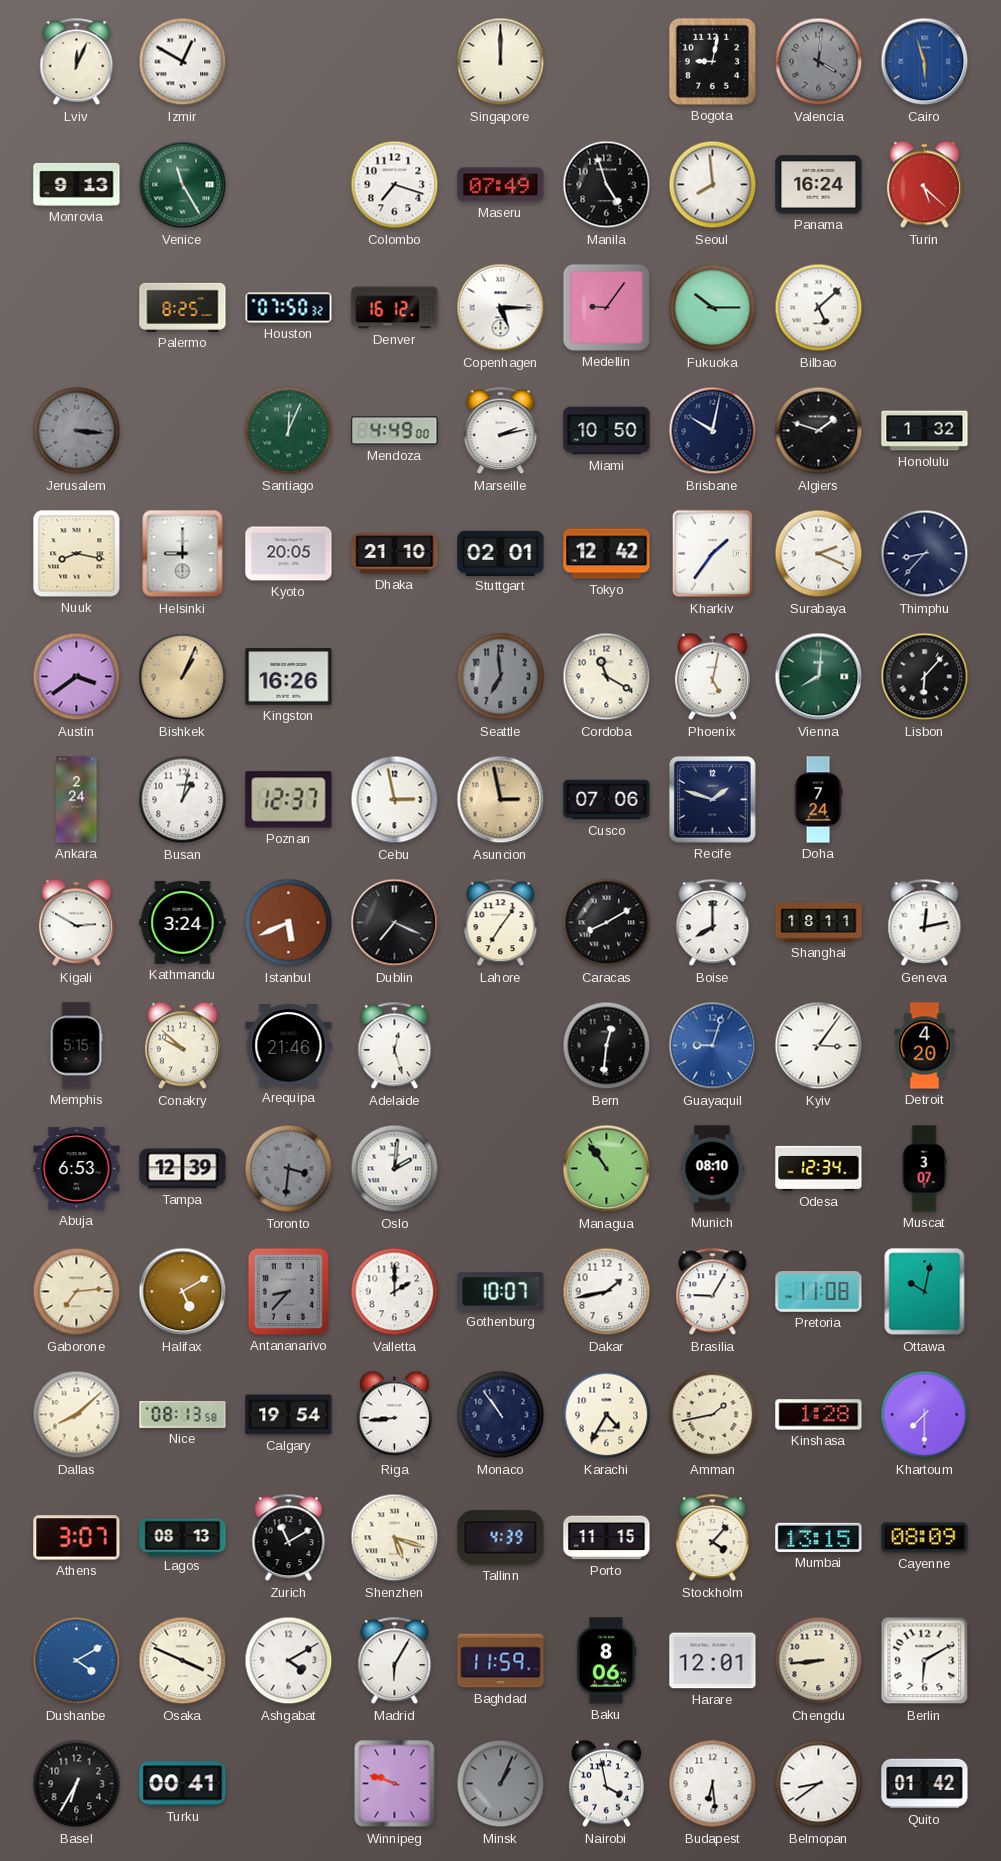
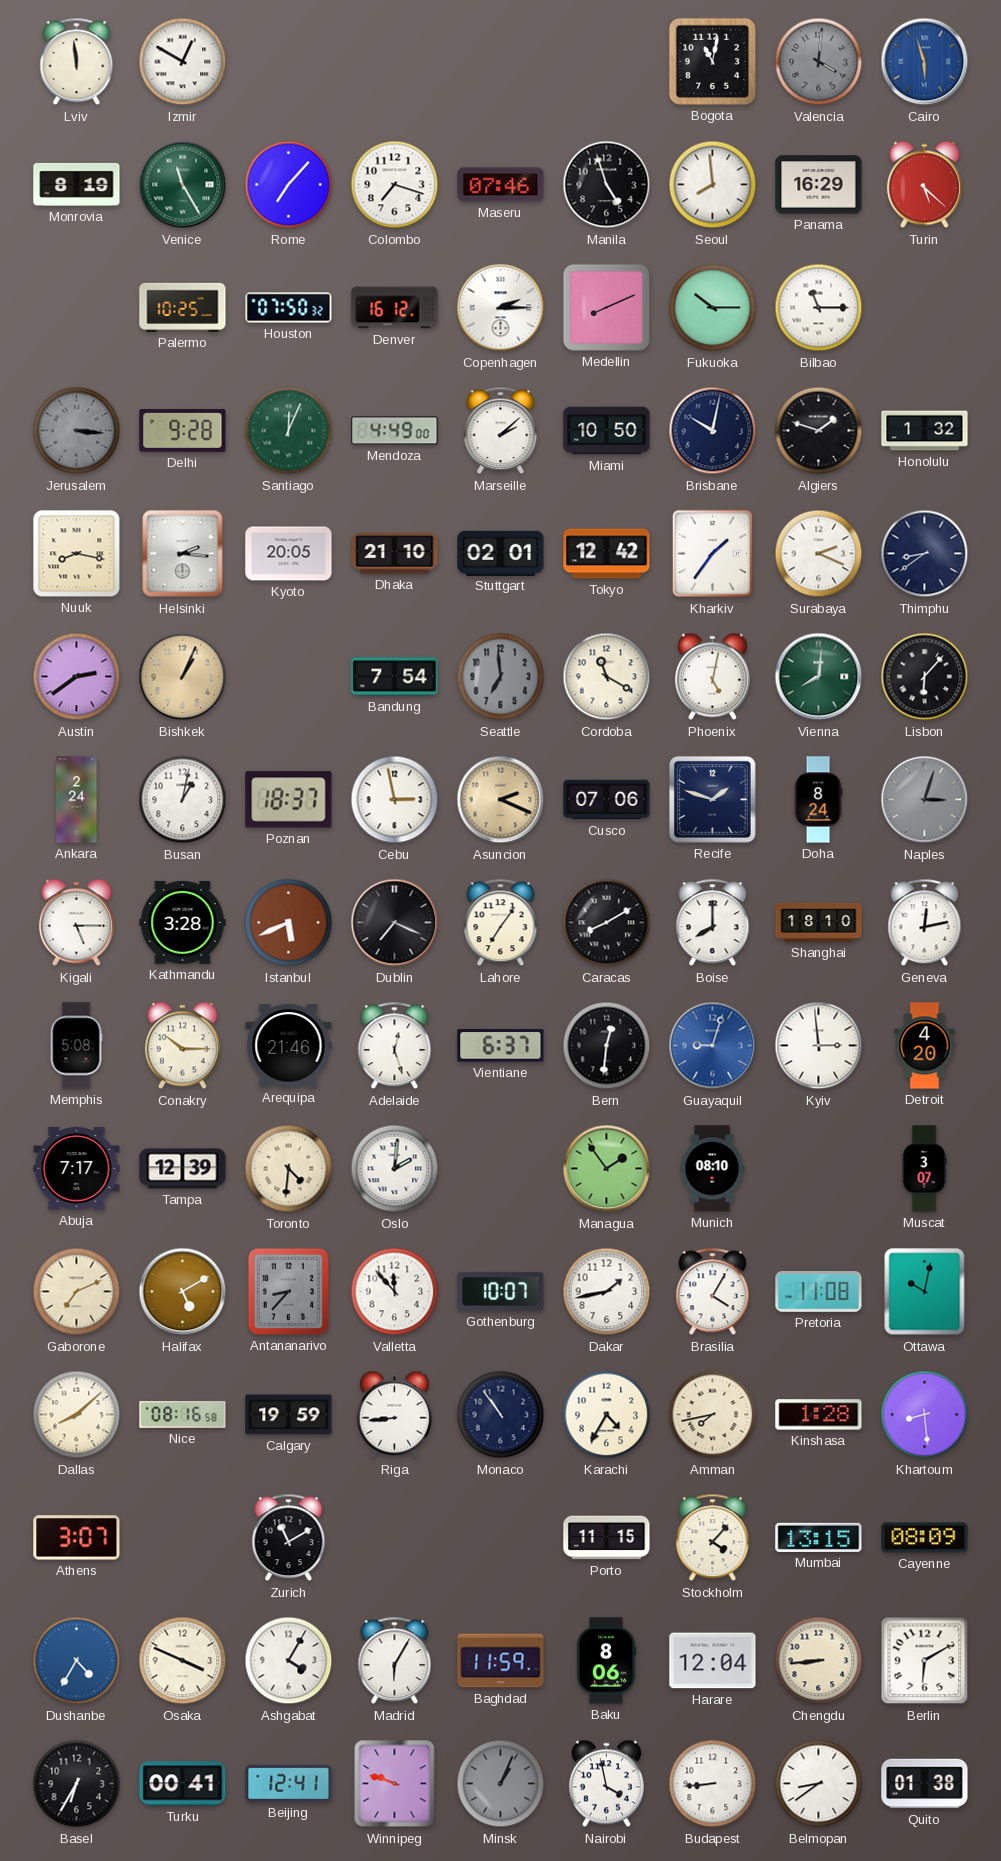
Lviv: 12:04 -> 11:59 (77, 62)
Singapore: 12:00 -> none (501, 62)
Bogota: 9:02 -> 11:02 (712, 61)
Monrovia: 9:13 -> 8:19 (77, 184)
Rome: none -> 7:07 (289, 185)
Maseru: 07:49 -> 07:46 (501, 185)
Panama: 16:24 -> 16:29 (819, 185)
Palermo: 8:25 -> 10:25 (183, 307)
Copenhagen: 5:15 -> 2:15 (501, 308)
Medellin: 9:06 -> 8:11 (606, 307)
Bilbao: 5:08 -> 11:15 (819, 308)
Delhi: none -> 9:28 (183, 431)
Marseille: 2:13 -> 2:08 (501, 431)
Helsinki: 9:00 -> 2:16 (183, 554)
Thimphu: 8:37 -> 8:39 (925, 554)
Austin: 3:39 -> 2:39 (77, 677)
Kingston: 16:26 -> none (289, 677)
Bandung: none -> 7:54 (395, 677)
Poznan: 12:37 -> 18:37 (289, 800)
Asuncion: 2:58 -> 2:19 (501, 800)
Doha: 7:24 -> 8:24 (818, 800)
Naples: none -> 3:03 (925, 800)
Kigali: 2:50 -> 5:15 (76, 923)
Kathmandu: 3:24 -> 3:28 (183, 922)
Shanghai: 18:11 -> 18:10 (819, 922)
Memphis: 5:15 -> 5:08 (76, 1046)
Conakry: 9:52 -> 10:15 (182, 1046)
Vientiane: none -> 6:37 (501, 1046)
Kyiv: 3:06 -> 2:59 (819, 1046)
Abuja: 6:53 -> 7:17 (77, 1169)
Toronto: 3:31 -> 4:31 (289, 1169)
Toronto dial: grey -> cream (289, 1169)
Managua: 10:54 -> 1:54 (607, 1169)
Odesa: 12:34 -> none (819, 1168)
Gaborone: 7:14 -> 7:11 (77, 1292)
Valletta: 2:00 -> 11:53 (395, 1292)
Brasilia: 9:05 -> 4:05 (713, 1292)
Nice: 08:13 -> 08:16 (183, 1414)
Calgary: 19:54 -> 19:59 (289, 1415)
Amman: 1:43 -> 7:43 (713, 1415)
Khartoum: 7:30 -> 8:29 (925, 1415)
Lagos: 08:13 -> none (183, 1537)
Shenzhen: 5:18 -> none (395, 1538)
Tallinn: 4:39 -> none (501, 1538)
Dushanbe: 4:10 -> 4:35 (77, 1661)
Ashgabat: 4:10 -> 4:05 (289, 1661)
Harare: 12:01 -> 12:04 (713, 1661)
Beijing: none -> 12:41 (289, 1783)
Budapest: 6:29 -> 8:44 (713, 1784)
Quito: 01:42 -> 01:38 (925, 1784)
